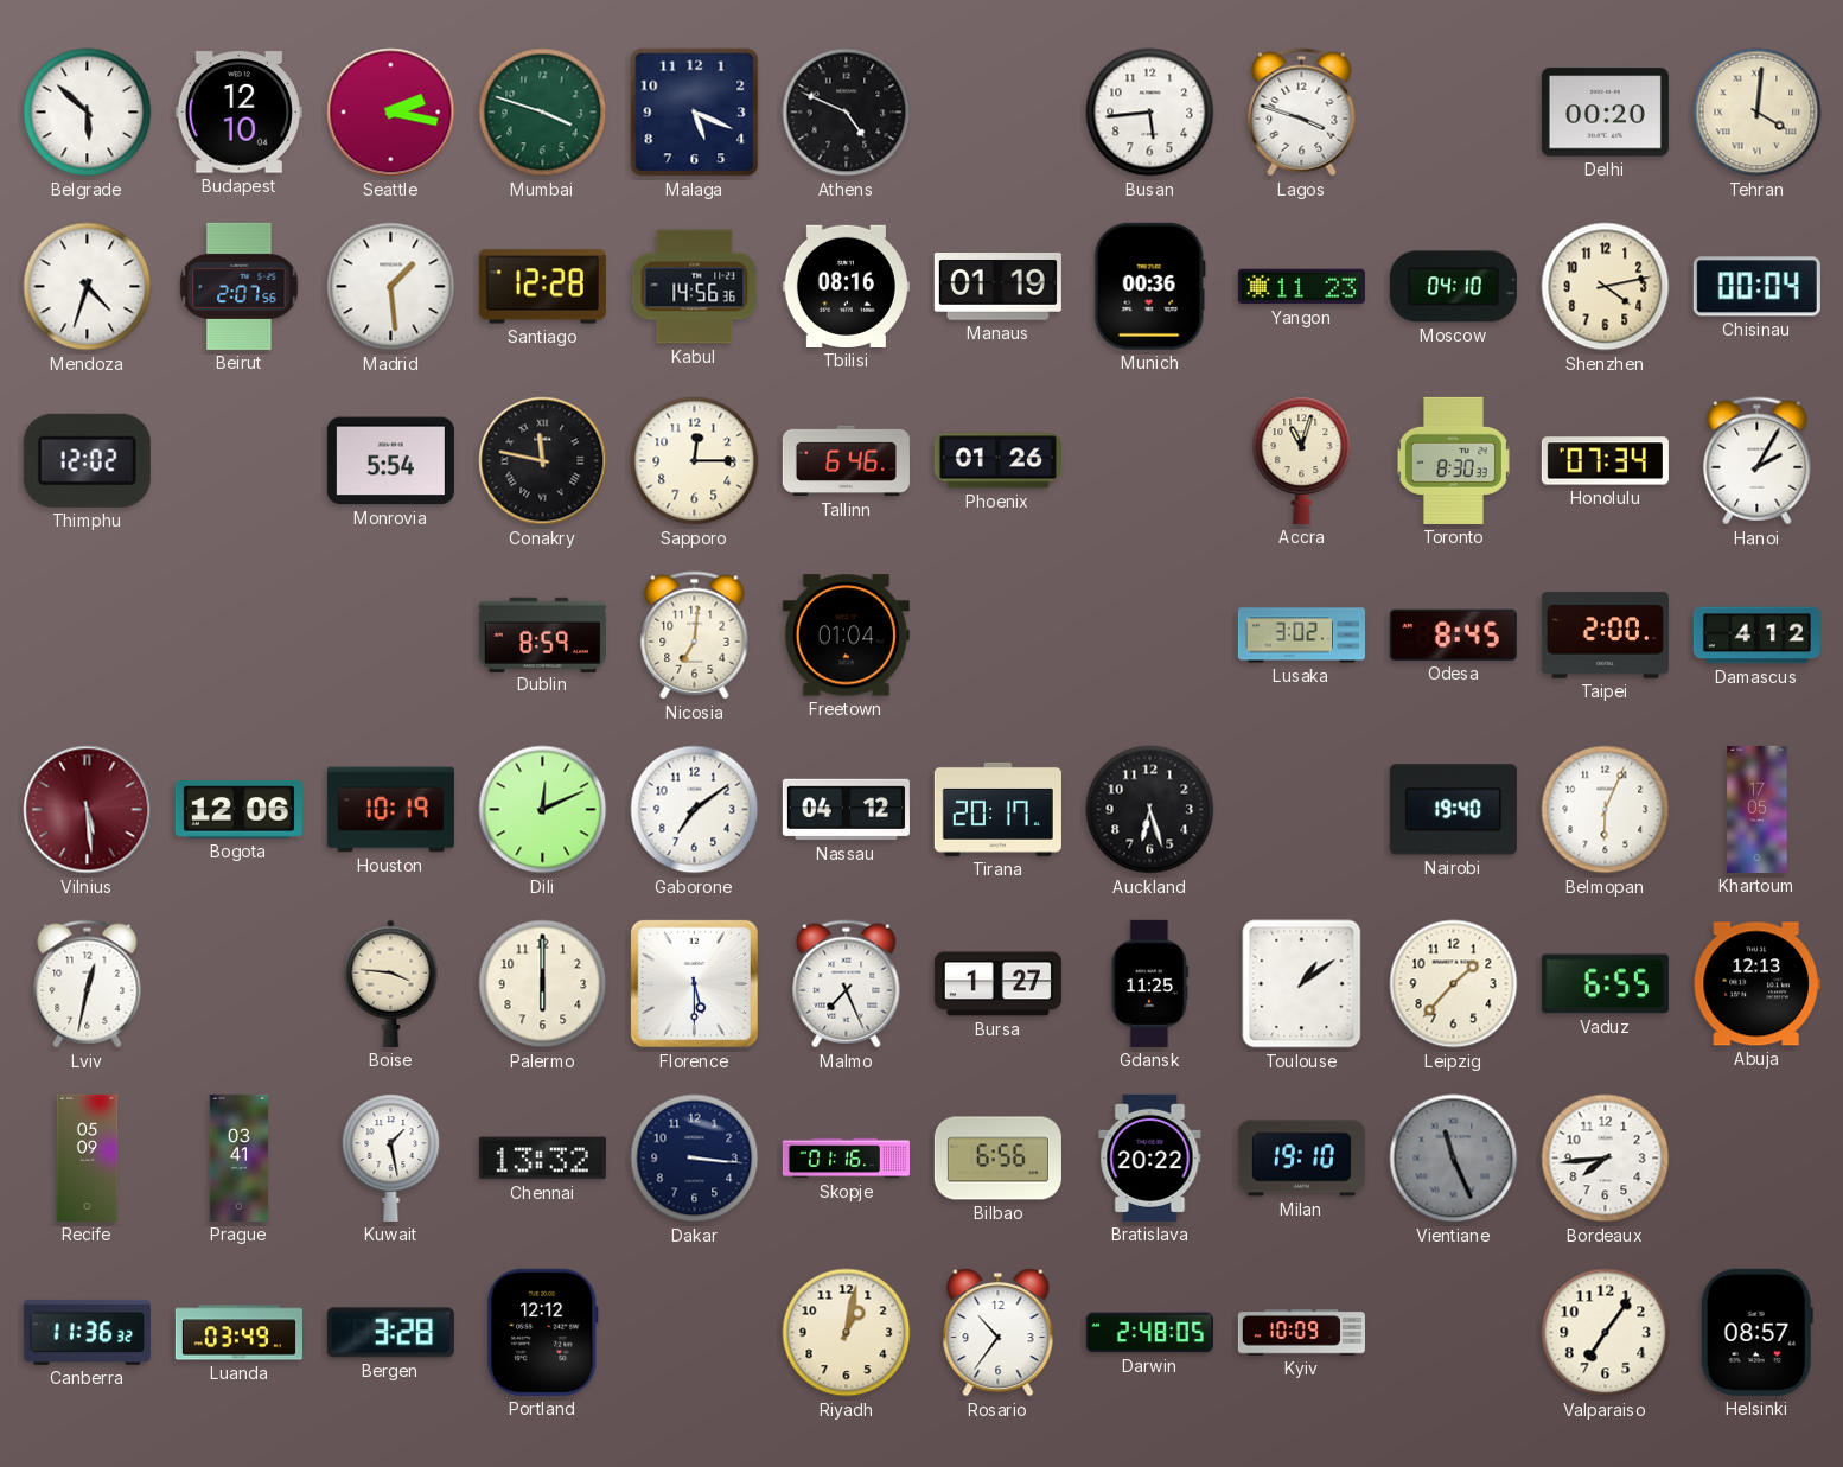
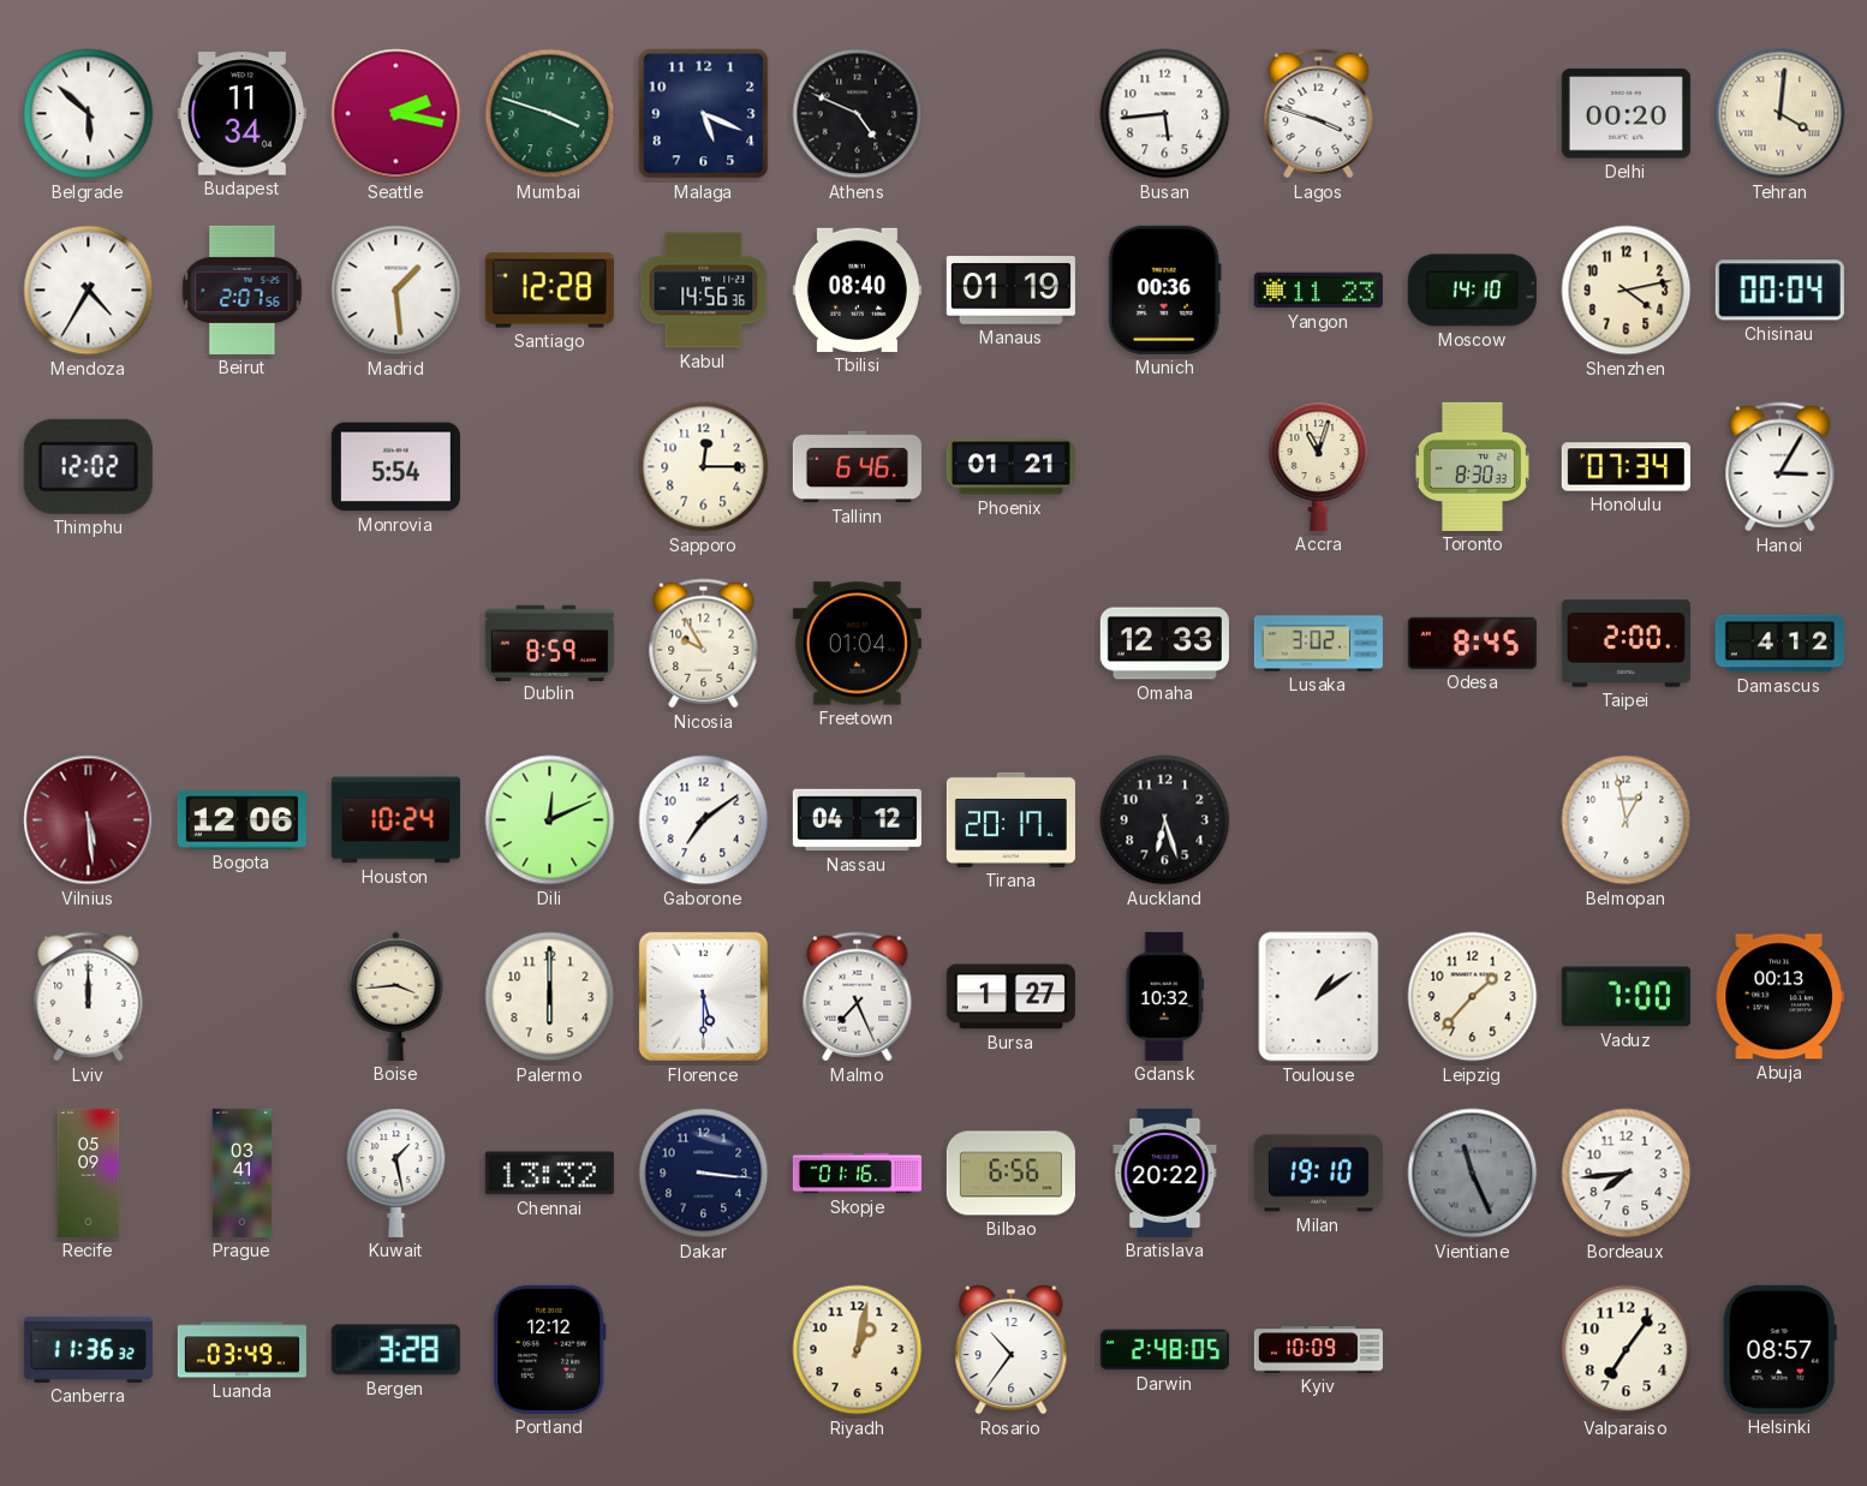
Budapest: 12:10 -> 11:34 (241, 114)
Mendoza: 4:33 -> 4:35 (89, 291)
Tbilisi: 08:16 -> 08:40 (857, 290)
Moscow: 04:10 -> 14:10 (1472, 291)
Conakry: 11:47 -> none (543, 461)
Phoenix: 01:26 -> 01:21 (1010, 467)
Hanoi: 2:05 -> 3:05 (1780, 467)
Nicosia: 7:01 -> 9:55 (704, 644)
Omaha: none -> 12:33 (1164, 644)
Houston: 10:19 -> 10:24 (395, 820)
Nairobi: 19:40 -> none (1453, 810)
Belmopan: 6:04 -> 12:58 (1627, 820)
Khartoum: 17:05 -> none (1758, 809)
Lviv: 12:32 -> 12:00 (89, 997)
Boise: 3:46 -> 3:44 (396, 996)
Gdansk: 11:25 -> 10:32 (1165, 996)
Vaduz: 6:55 -> 7:00 (1626, 997)
Abuja: 12:13 -> 00:13 (1779, 997)
